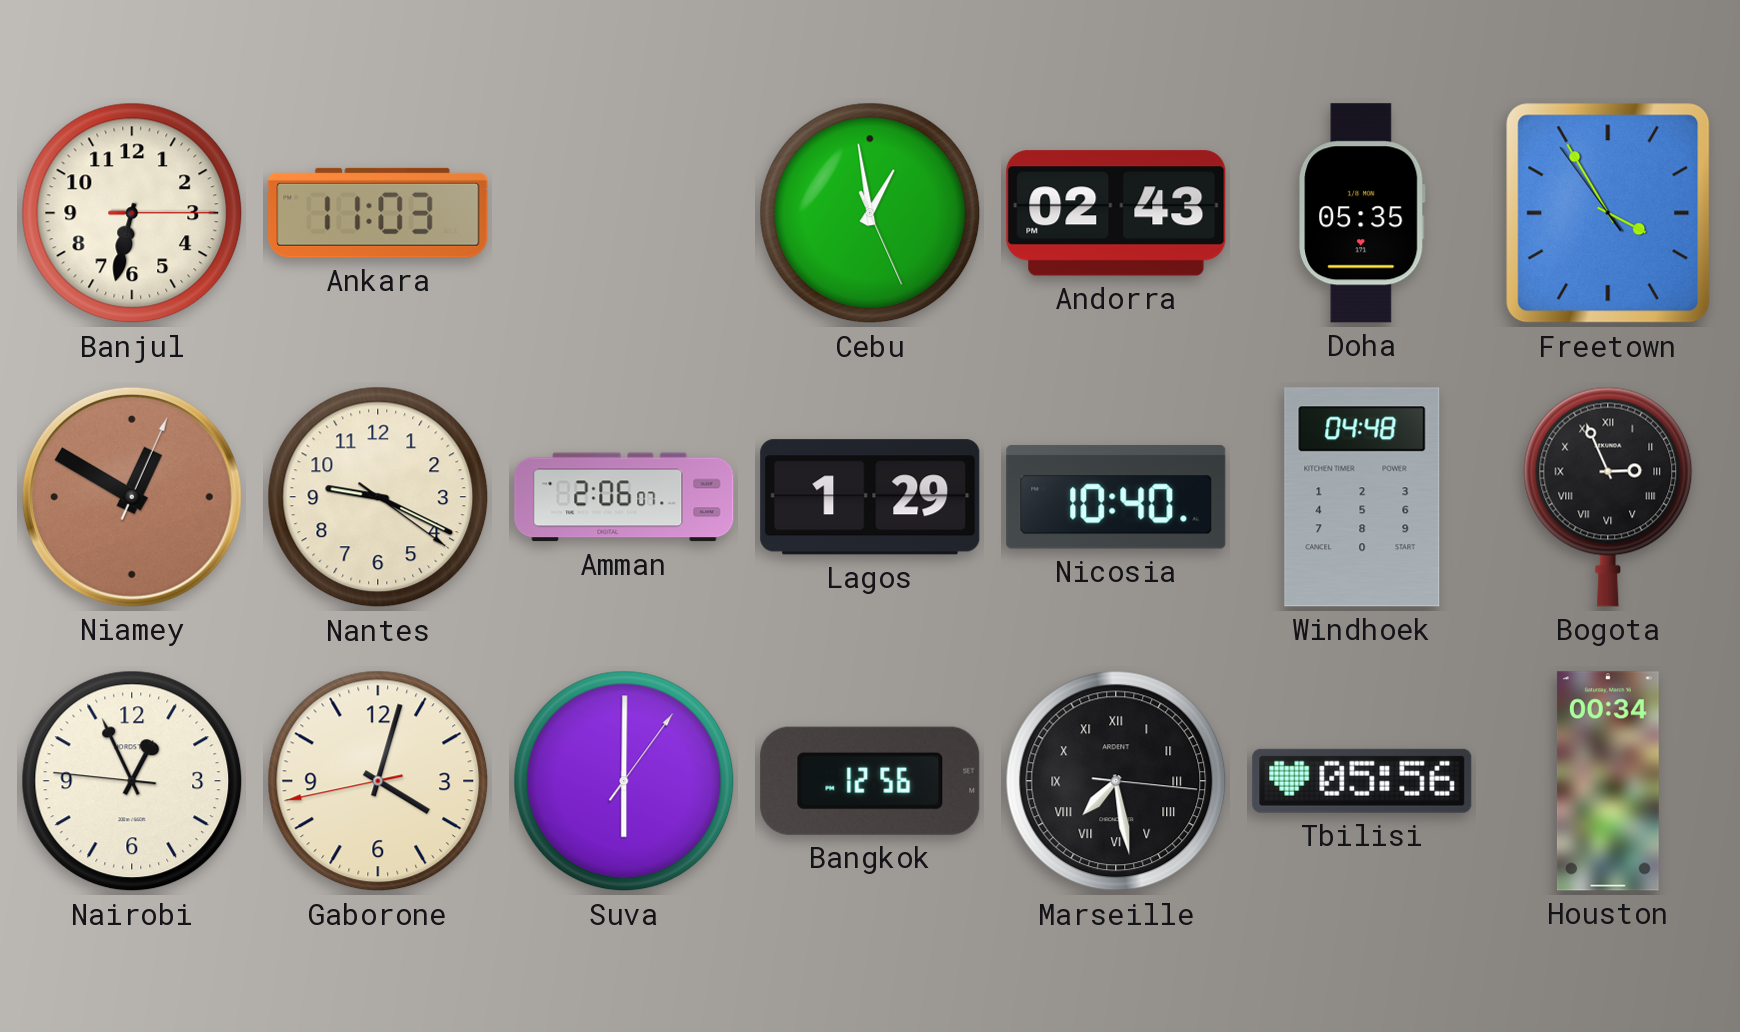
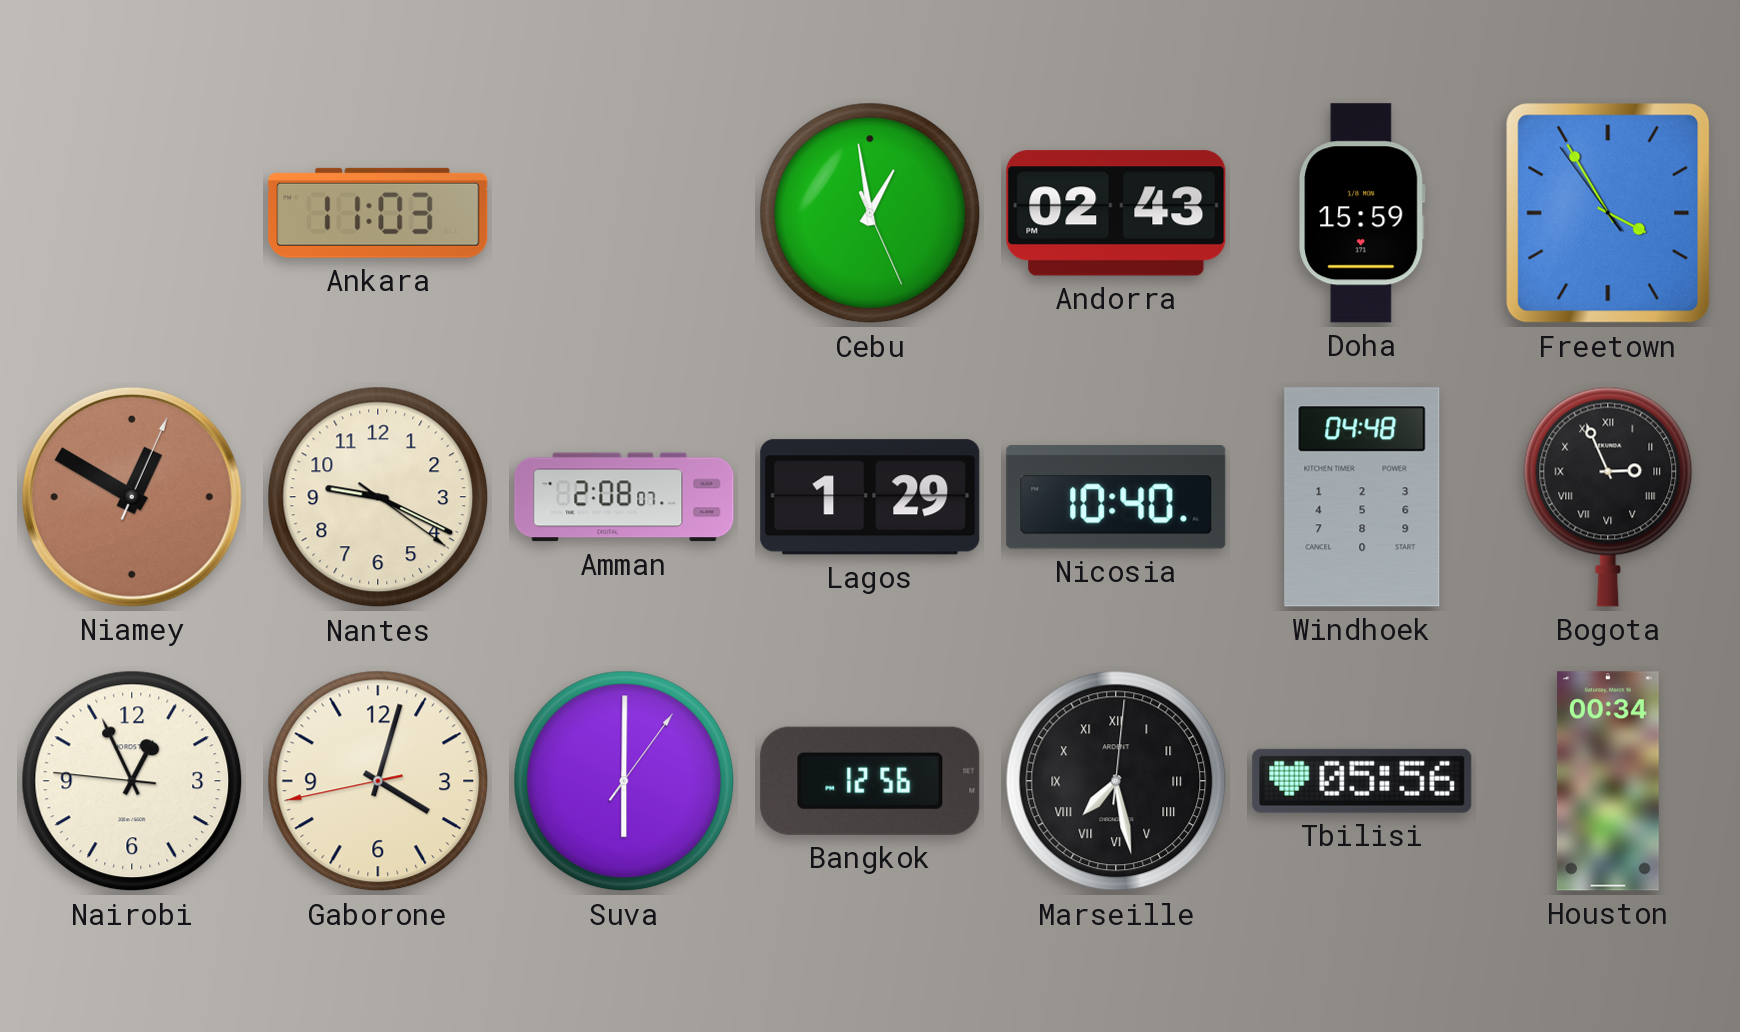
Banjul: 6:32 -> none (132, 213)
Doha: 05:35 -> 15:59 (1362, 213)
Amman: 2:06 -> 2:08 (624, 497)
Marseille: 7:28:16 -> 7:28:01 (1116, 781)
